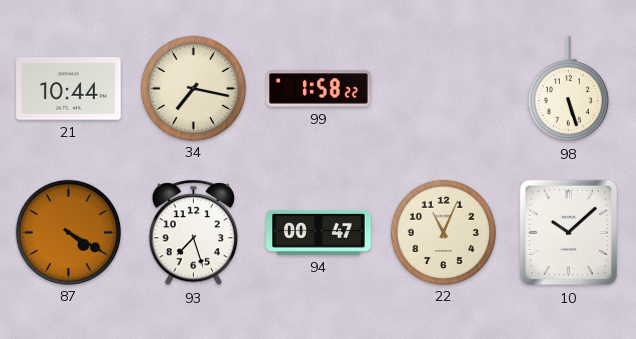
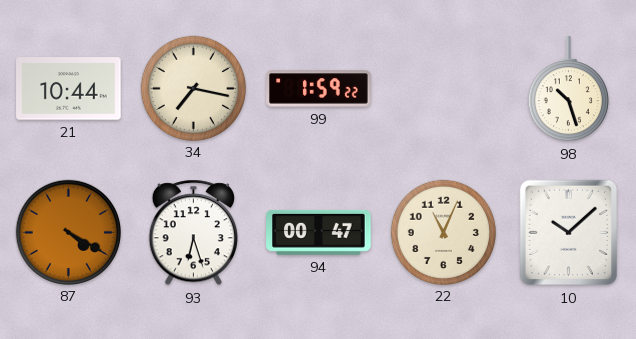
99: 1:58 -> 1:59 (319, 89)
98: 5:27 -> 10:27 (568, 89)
93: 7:27 -> 6:27 (193, 233)
